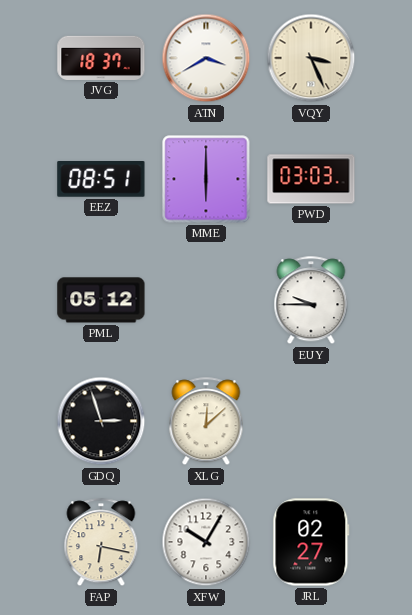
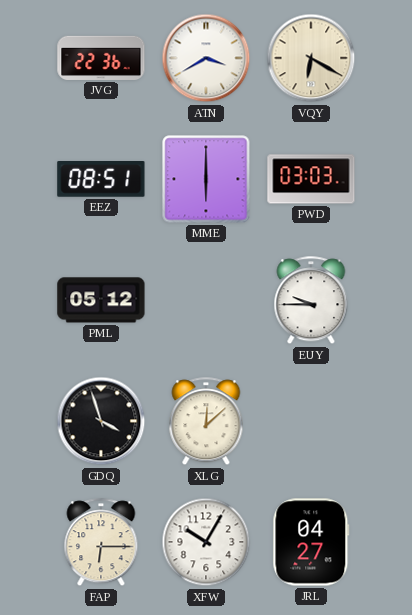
JVG: 18:37 -> 22:36 (101, 58)
VQY: 3:26 -> 6:20 (311, 58)
GDQ: 2:57 -> 3:57 (101, 421)
FAP: 6:17 -> 6:15 (101, 543)
JRL: 02:27 -> 04:27 (311, 542)
